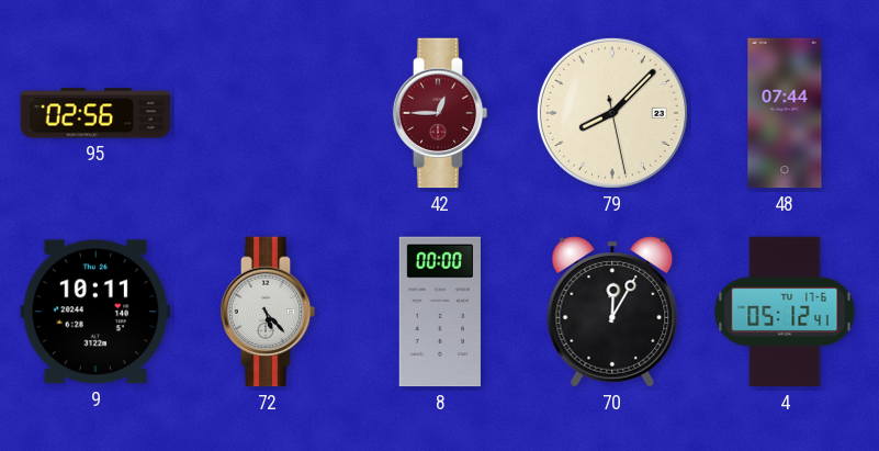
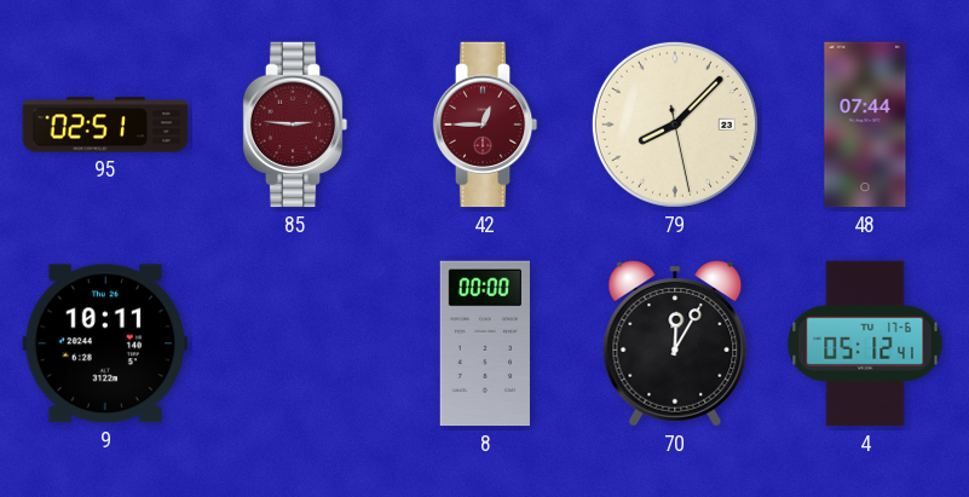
95: 02:56 -> 02:51 (105, 125)
85: none -> 2:46 (295, 125)
72: 5:23 -> none (268, 312)
